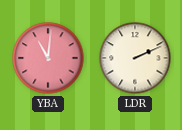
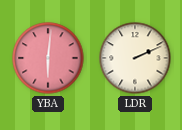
YBA: 11:01 -> 6:01 (48, 58)
